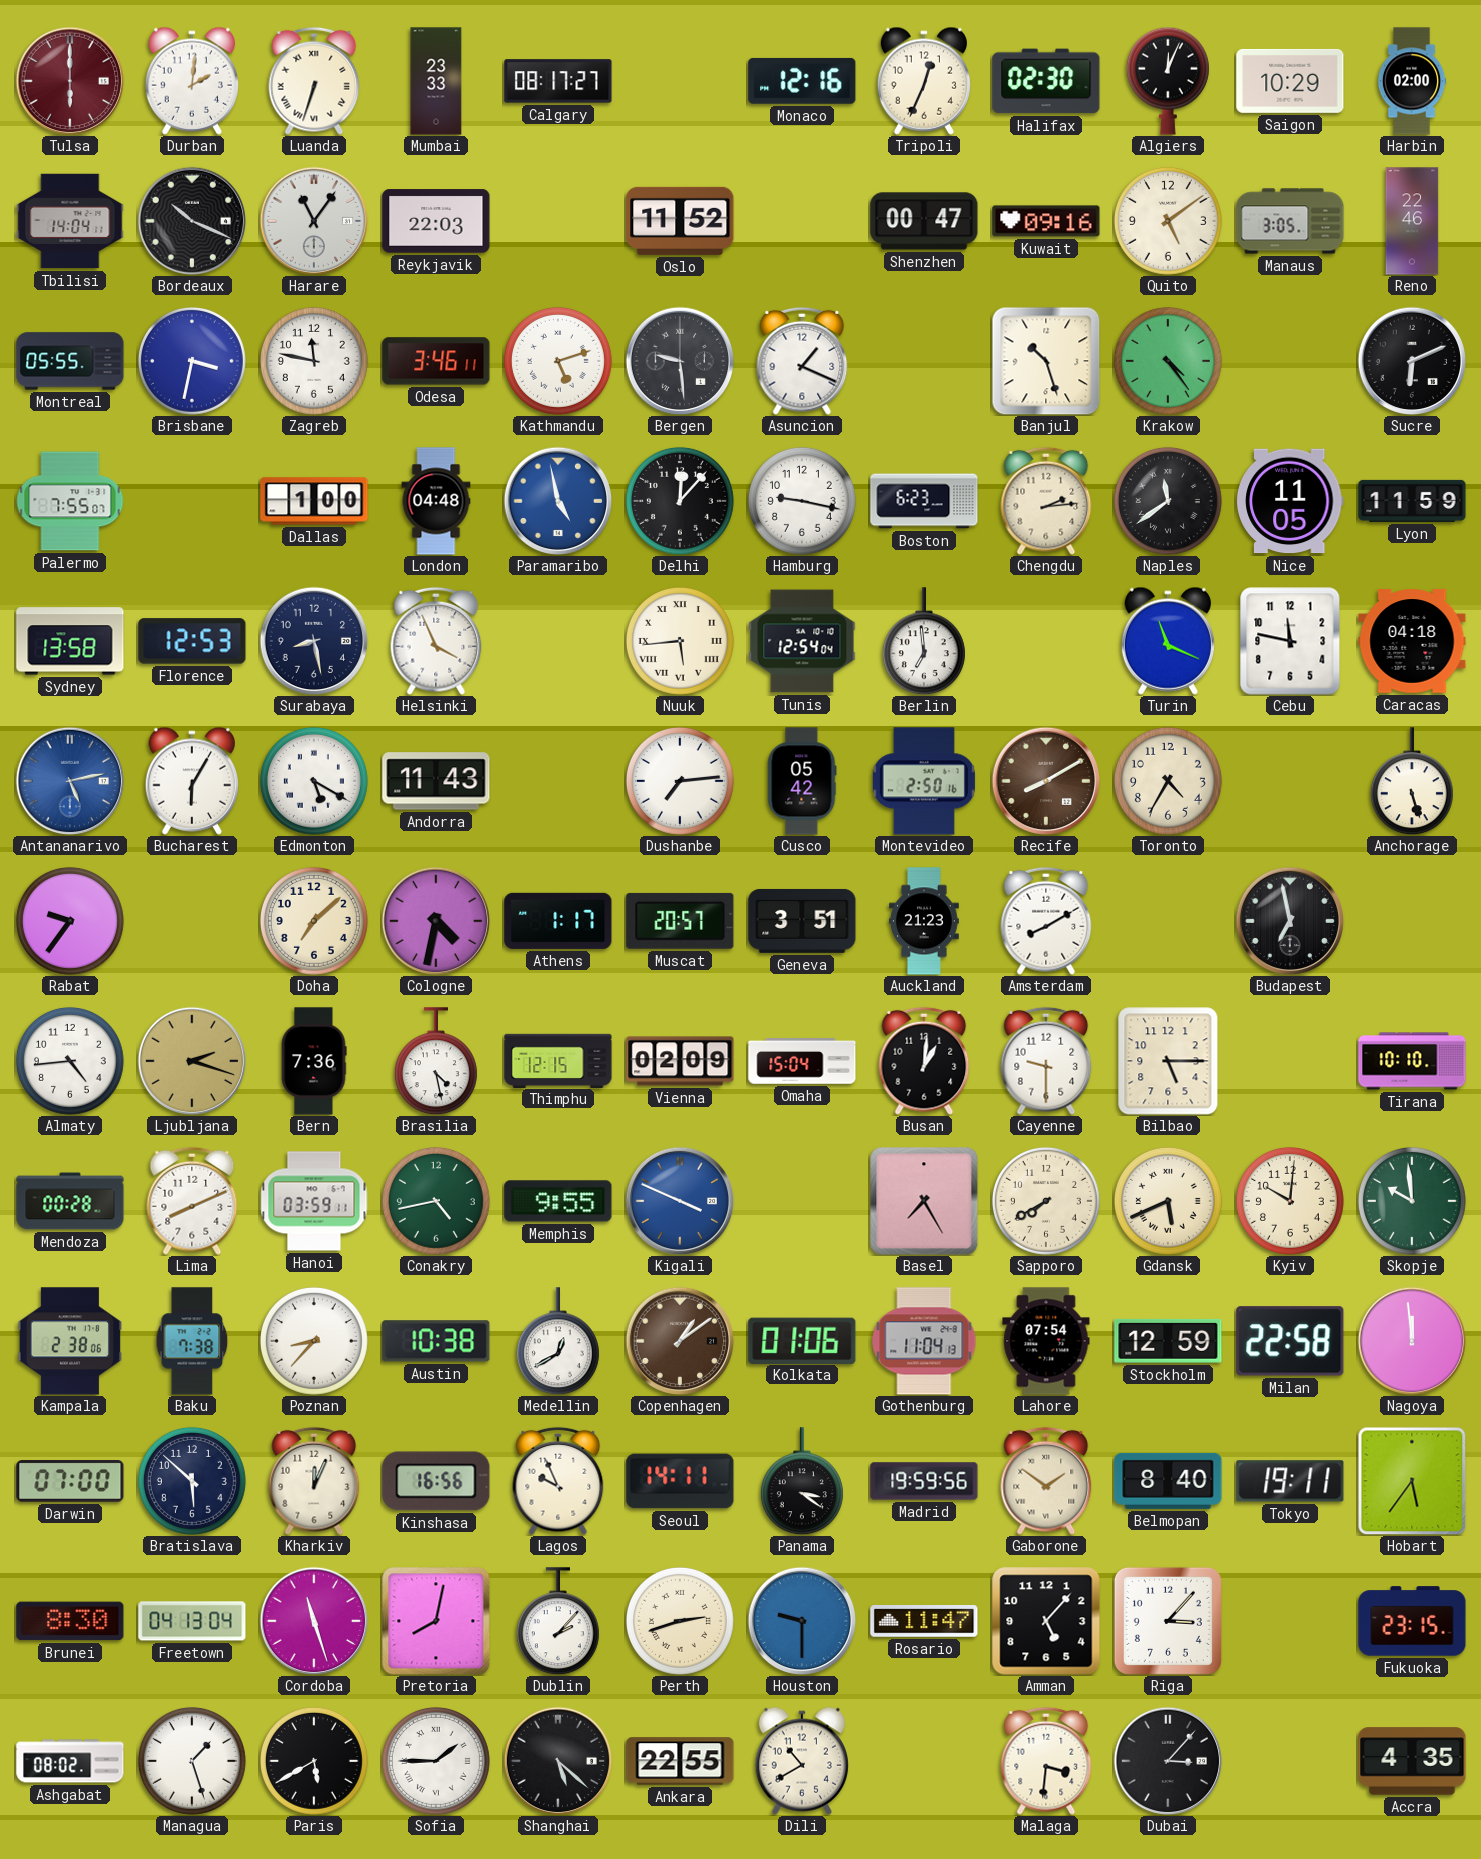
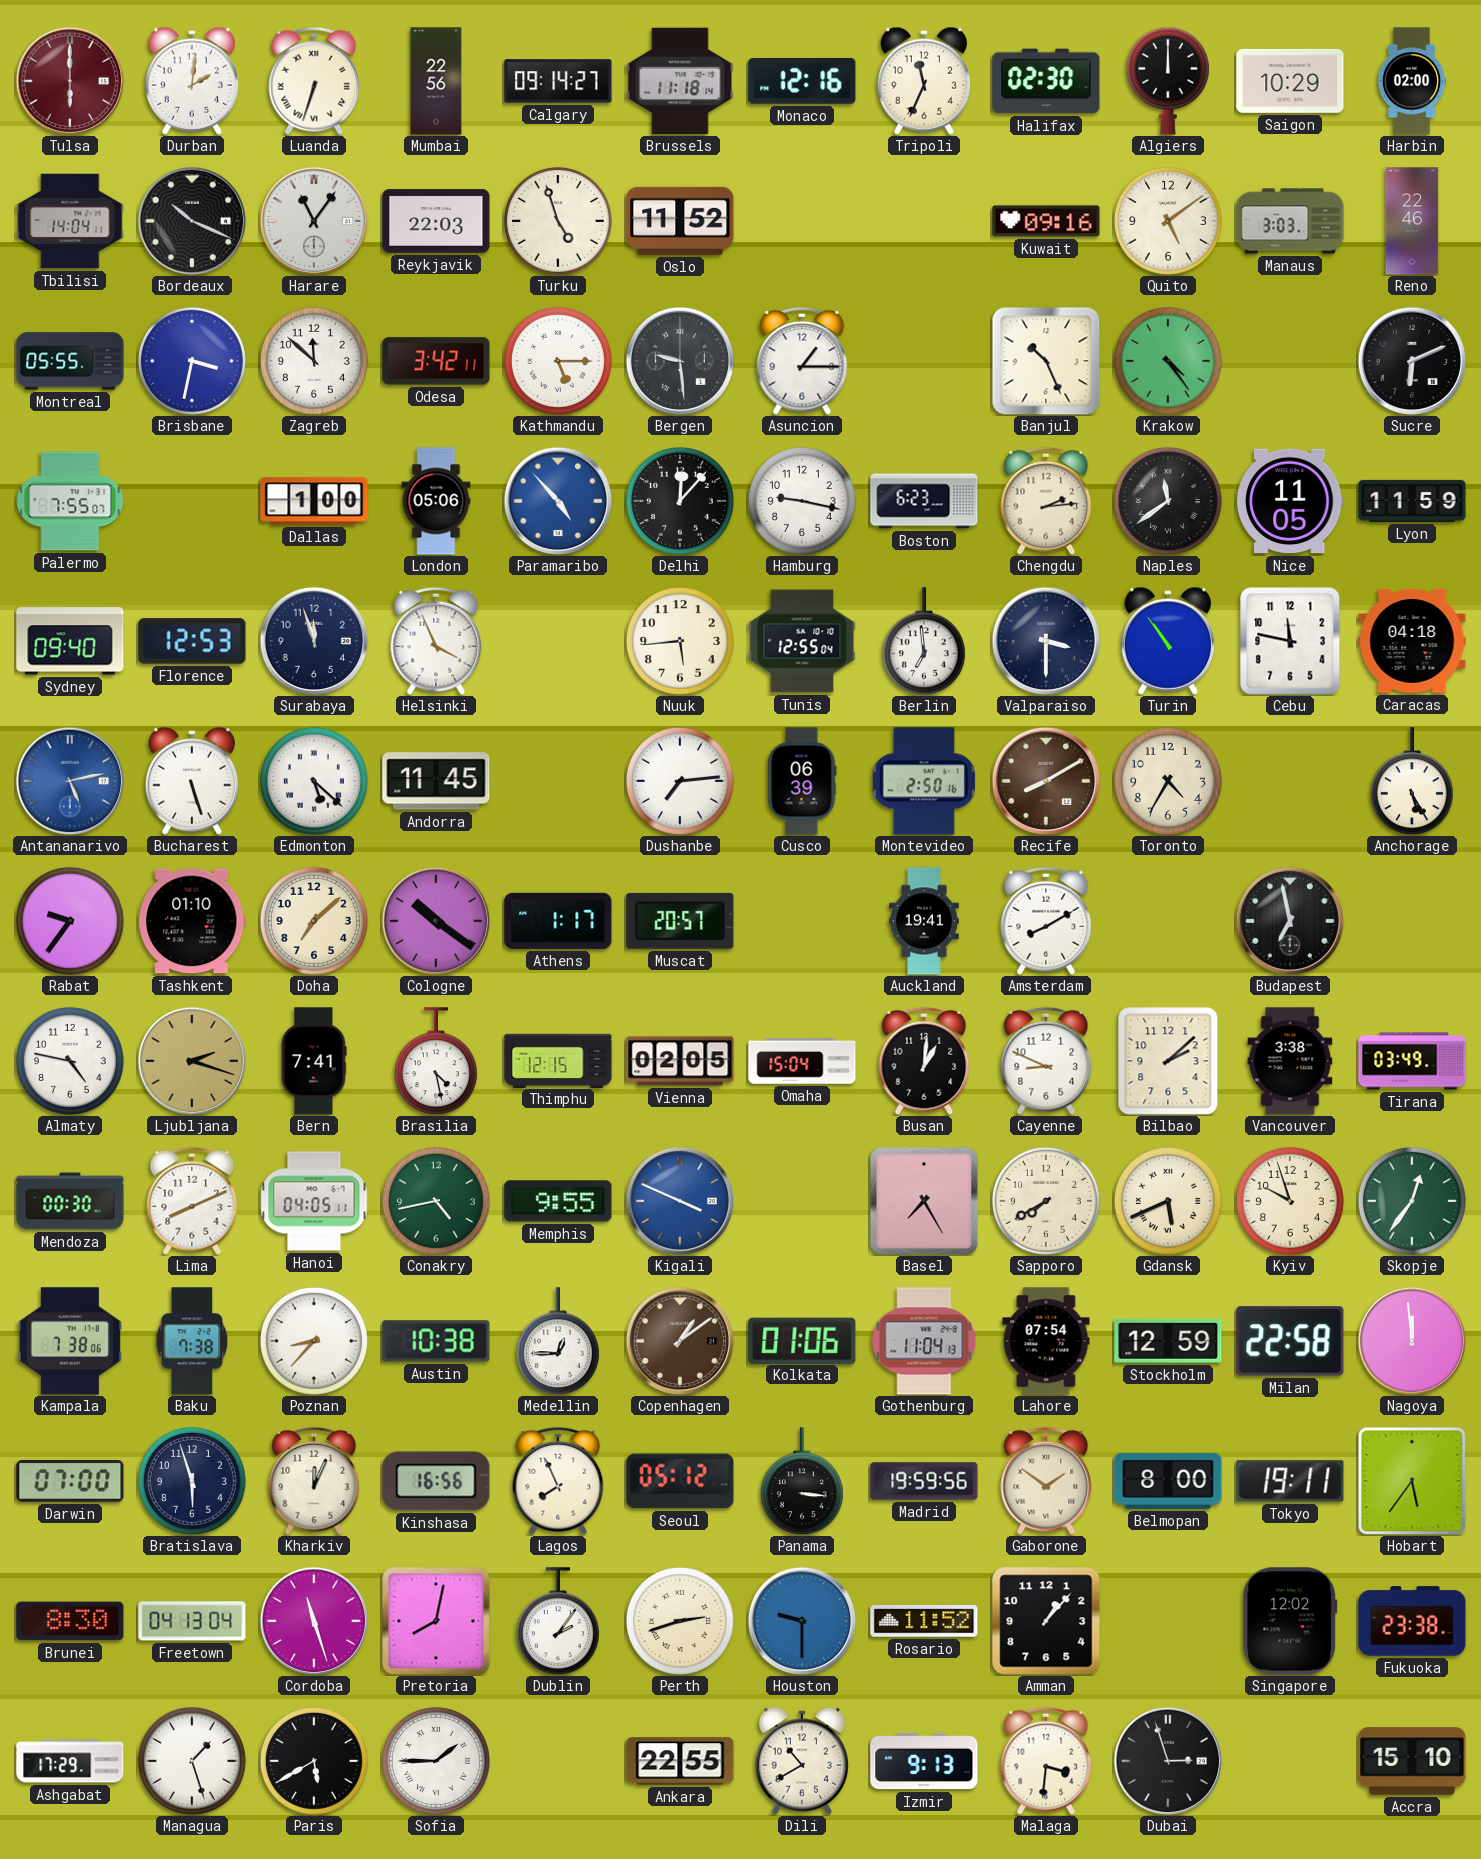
Mumbai: 23:33 -> 22:56 (436, 81)
Calgary: 08:17 -> 09:14 (558, 81)
Brussels: none -> 11:18 (680, 81)
Tripoli: 12:34 -> 11:34 (924, 81)
Algiers: 12:04 -> 12:00 (1168, 81)
Turku: none -> 4:57 (558, 221)
Shenzhen: 00:47 -> none (924, 221)
Manaus: 3:05 -> 3:03 (1290, 221)
Zagreb: 11:47 -> 11:52 (314, 361)
Odesa: 3:46 -> 3:42 (436, 361)
Kathmandu: 5:12 -> 5:15 (558, 361)
Asuncion: 1:19 -> 1:15 (802, 361)
Banjul: 10:27 -> 10:26 (1046, 361)
London: 04:48 -> 05:06 (436, 501)
Paramaribo: 4:58 -> 4:53 (557, 500)
Sydney: 13:58 -> 09:40 (70, 641)
Surabaya: 8:28 -> 11:57 (313, 640)
Nuuk numerals: Roman -> Arabic (680, 641)
Tunis: 12:54 -> 12:55 (802, 641)
Valparaiso: none -> 3:30 (1045, 640)
Turin: 11:19 -> 10:54 (1168, 641)
Bucharest: 6:05 -> 5:27 (192, 781)
Edmonton: 5:20 -> 5:22 (314, 781)
Andorra: 11:43 -> 11:45 (436, 781)
Cusco: 05:42 -> 06:39 (802, 781)
Anchorage: 5:27 -> 5:25 (1412, 781)
Tashkent: none -> 01:10 (192, 921)
Cologne: 4:32 -> 10:21 (435, 920)
Geneva: 3:51 -> none (802, 921)
Auckland: 21:23 -> 19:41 (925, 921)
Almaty: 4:44 -> 4:47 (70, 1061)
Bern: 7:36 -> 7:41 (314, 1061)
Vienna: 02:09 -> 02:05 (680, 1061)
Cayenne: 9:30 -> 8:49 (1046, 1061)
Bilbao: 5:15 -> 2:08 (1168, 1061)
Vancouver: none -> 3:38 (1290, 1061)
Tirana: 10:10 -> 03:49 (1412, 1061)
Mendoza: 00:28 -> 00:30 (70, 1201)
Hanoi: 03:59 -> 04:05 (314, 1201)
Kyiv: 10:01 -> 9:57 (1290, 1201)
Skopje: 9:59 -> 12:36 (1412, 1201)
Kampala: 2:38 -> 7:38 (70, 1341)
Medellin: 12:40 -> 12:45 (558, 1341)
Bratislava: 5:52 -> 5:57 (192, 1481)
Lagos: 9:56 -> 7:56 (558, 1481)
Seoul: 14:11 -> 05:12 (680, 1481)
Panama: 3:21 -> 3:16 (802, 1481)
Belmopan: 8:40 -> 8:00 (1168, 1481)
Dublin: 2:07 -> 2:06 (558, 1621)
Rosario: 11:47 -> 11:52 (924, 1621)
Amman: 5:07 -> 1:07 (1046, 1621)
Riga: 3:07 -> none (1168, 1621)
Singapore: none -> 12:02 (1290, 1621)
Fukuoka: 23:15 -> 23:38 (1412, 1621)
Ashgabat: 08:02 -> 17:29 (70, 1761)
Shanghai: 5:22 -> none (557, 1760)
Izmir: none -> 9:13 (924, 1761)
Dubai: 3:07 -> 2:57 (1167, 1760)
Accra: 4:35 -> 15:10 (1412, 1761)
